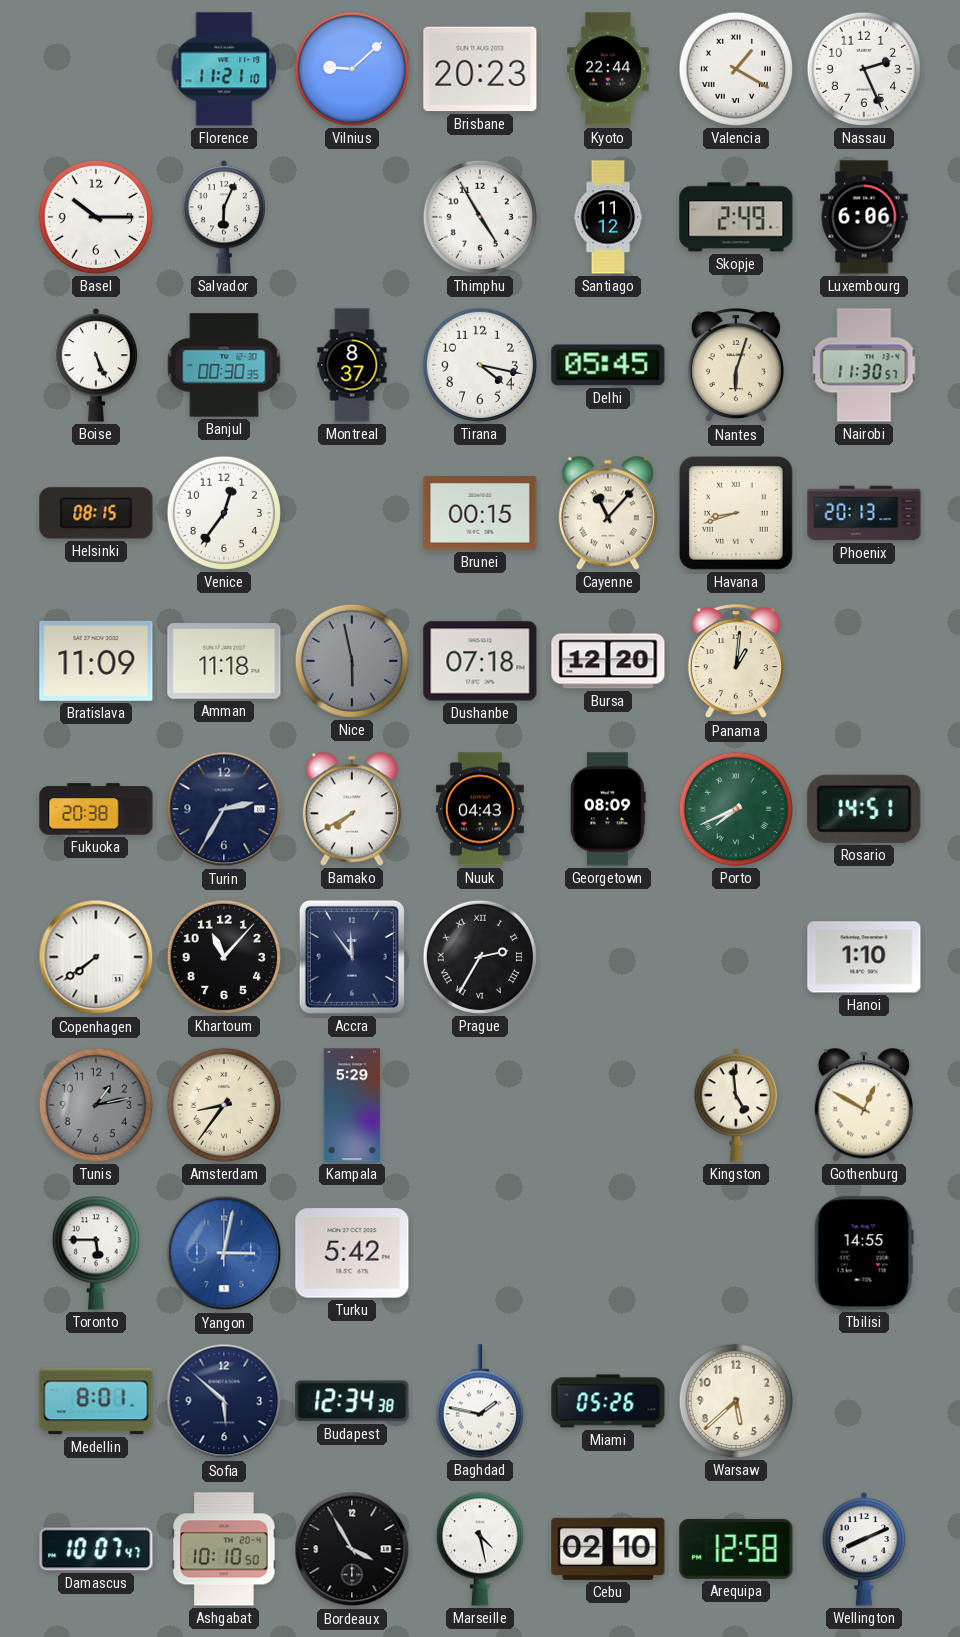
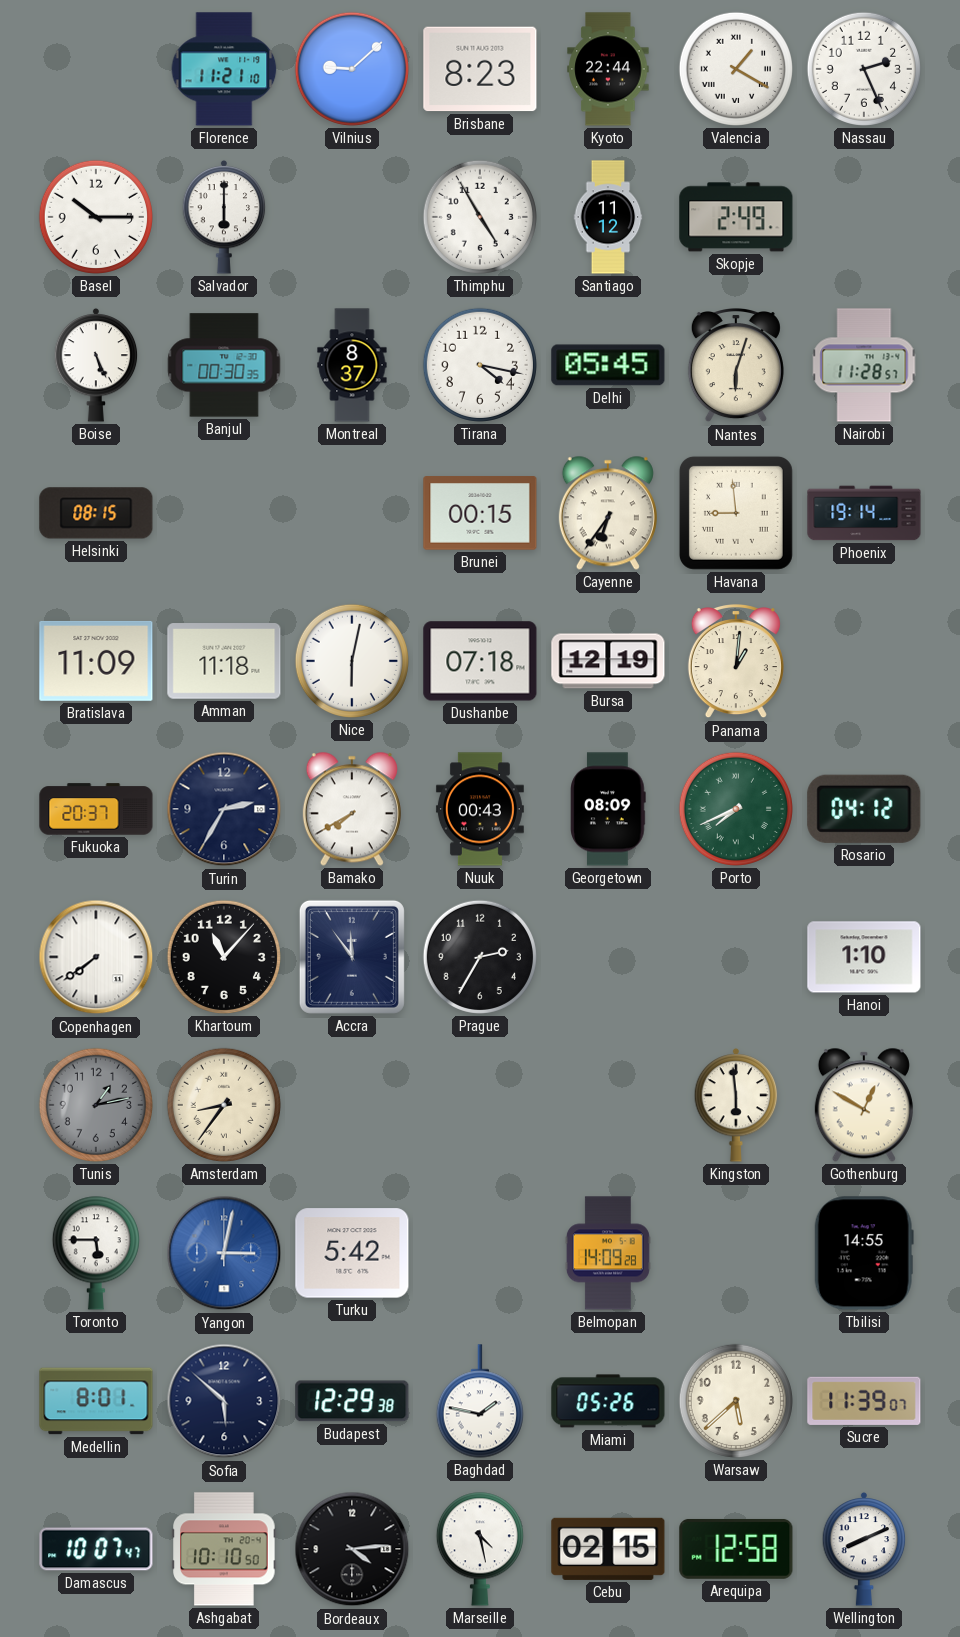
Brisbane: 20:23 -> 8:23 (480, 69)
Salvador: 6:04 -> 6:00 (224, 217)
Luxembourg: 6:06 -> none (864, 217)
Nairobi: 11:30 -> 11:28 (864, 365)
Venice: 12:36 -> none (224, 513)
Cayenne: 11:07 -> 6:36 (608, 513)
Havana: 8:42 -> 8:59 (736, 513)
Phoenix: 20:13 -> 19:14 (864, 513)
Nice: 5:58 -> 6:02 (352, 661)
Nice dial: grey -> white (352, 661)
Bursa: 12:20 -> 12:19 (608, 661)
Fukuoka: 20:38 -> 20:37 (96, 809)
Nuuk: 04:43 -> 00:43 (480, 809)
Rosario: 14:51 -> 04:12 (864, 809)
Prague numerals: Roman -> Arabic (480, 957)
Kampala: 5:29 -> none (352, 1105)
Kingston: 4:59 -> 5:59 (736, 1105)
Belmopan: none -> 14:09 (608, 1253)
Budapest: 12:34 -> 12:29 (352, 1401)
Sucre: none -> 11:39 (864, 1401)
Bordeaux: 3:55 -> 4:14 (352, 1549)
Cebu: 02:10 -> 02:15 (608, 1549)
